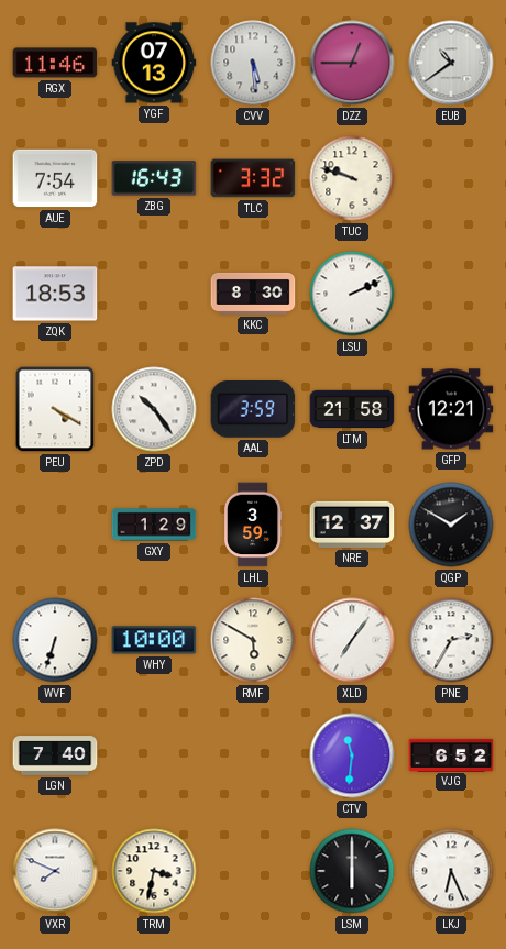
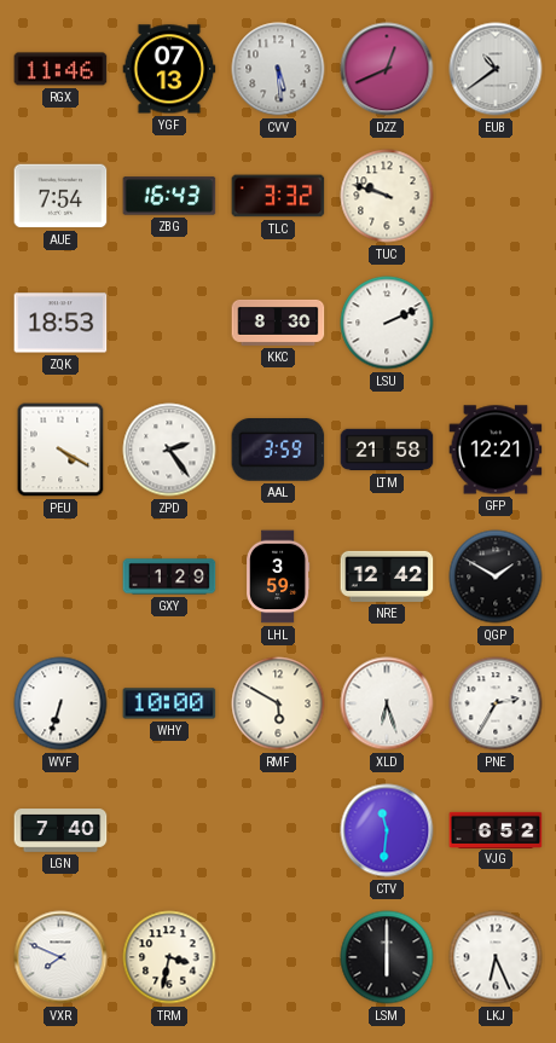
DZZ: 12:45 -> 12:41 (387, 69)
ZPD: 10:24 -> 2:24 (169, 450)
NRE: 12:37 -> 12:42 (387, 576)
XLD: 7:06 -> 6:27 (387, 703)
